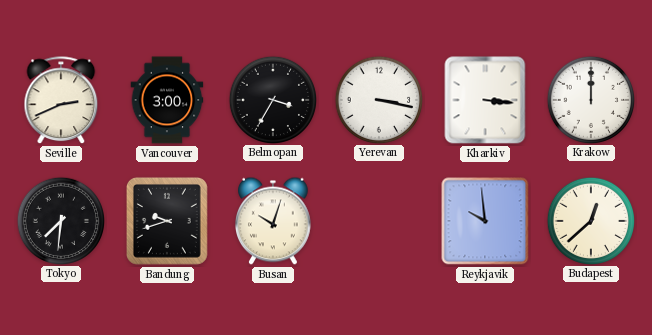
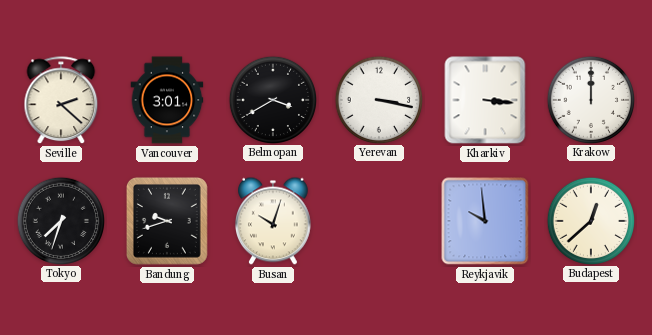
Seville: 2:41 -> 2:22 (61, 101)
Vancouver: 3:00 -> 3:01 (167, 100)
Belmopan: 3:35 -> 3:40 (272, 99)
Tokyo: 7:31 -> 7:33 (60, 220)
